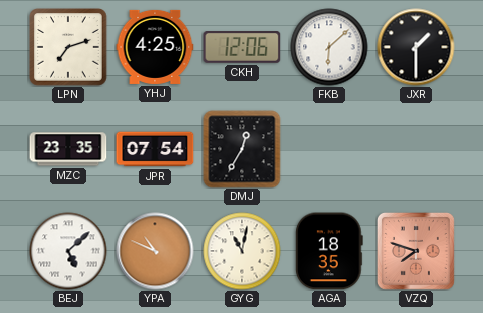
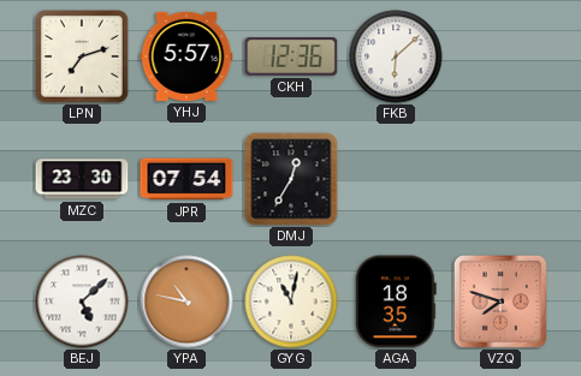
YHJ: 4:25 -> 5:57 (186, 56)
CKH: 12:06 -> 12:36 (291, 56)
JXR: 1:30 -> none (416, 47)
MZC: 23:35 -> 23:30 (82, 179)
YPA: 10:49 -> 10:47 (186, 302)
